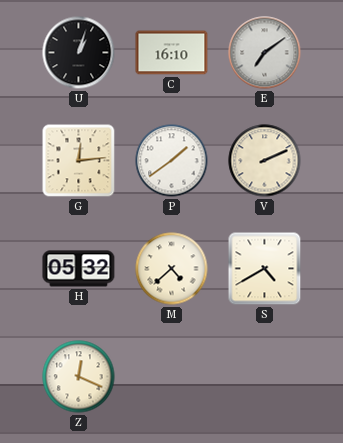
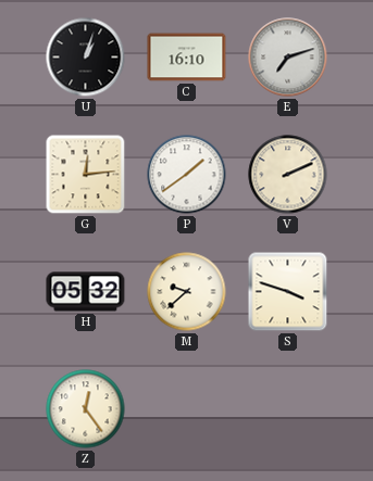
E: 7:09 -> 7:12 (288, 58)
M: 4:38 -> 9:38 (187, 292)
S: 4:40 -> 3:48 (288, 292)
Z: 12:19 -> 12:24 (86, 409)
